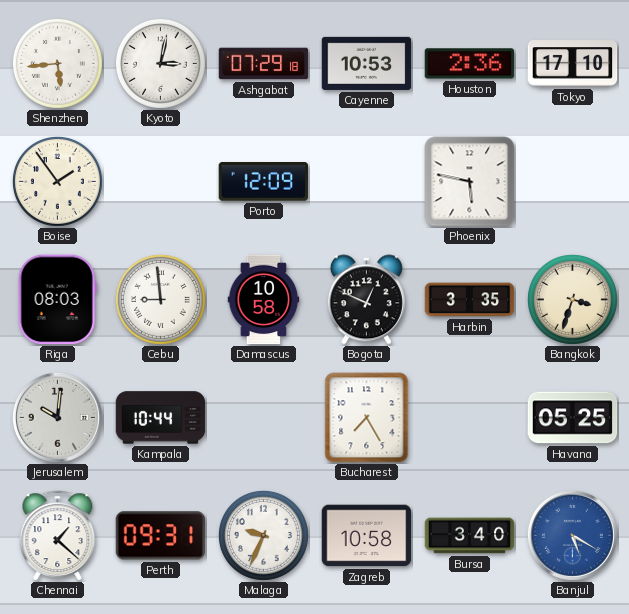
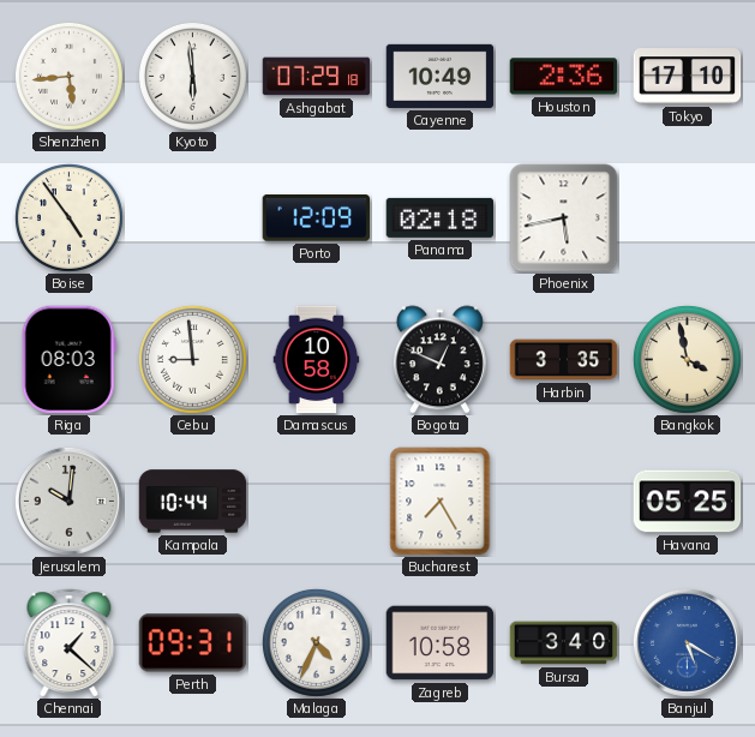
Kyoto: 3:02 -> 5:59 (192, 76)
Cayenne: 10:53 -> 10:49 (441, 76)
Boise: 1:54 -> 4:54 (68, 217)
Panama: none -> 02:18 (441, 217)
Phoenix: 5:47 -> 5:43 (564, 218)
Bangkok: 3:33 -> 3:58 (687, 359)
Malaga: 9:34 -> 4:34 (316, 642)
